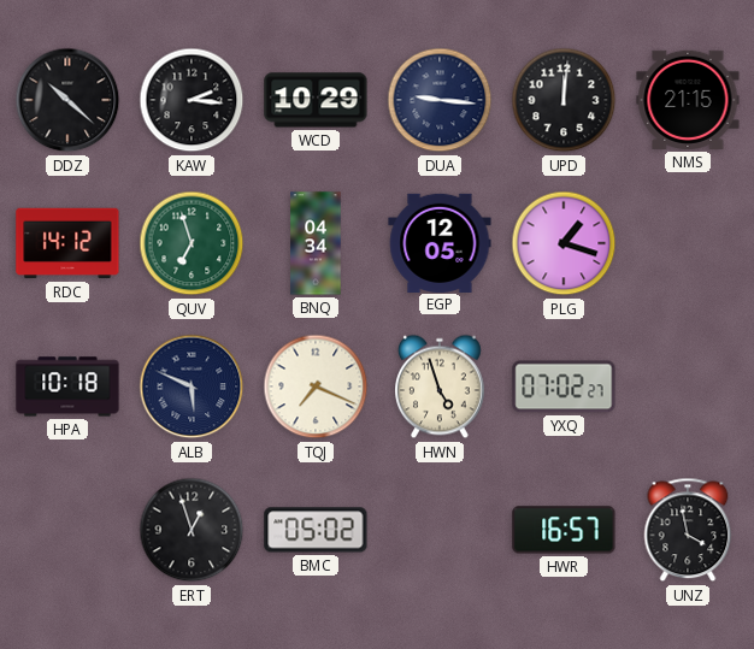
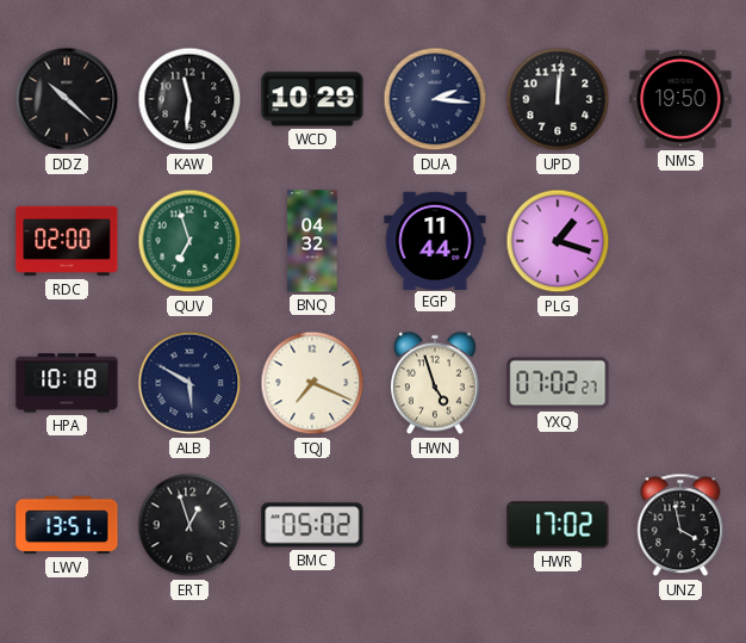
KAW: 2:16 -> 11:31 (189, 99)
DUA: 9:16 -> 2:16 (435, 99)
NMS: 21:15 -> 19:50 (680, 99)
RDC: 14:12 -> 02:00 (67, 241)
BNQ: 04:34 -> 04:32 (312, 241)
EGP: 12:05 -> 11:44 (435, 240)
ALB: 5:49 -> 5:50 (189, 383)
LWV: none -> 13:51 (67, 525)
HWR: 16:57 -> 17:02 (558, 525)
